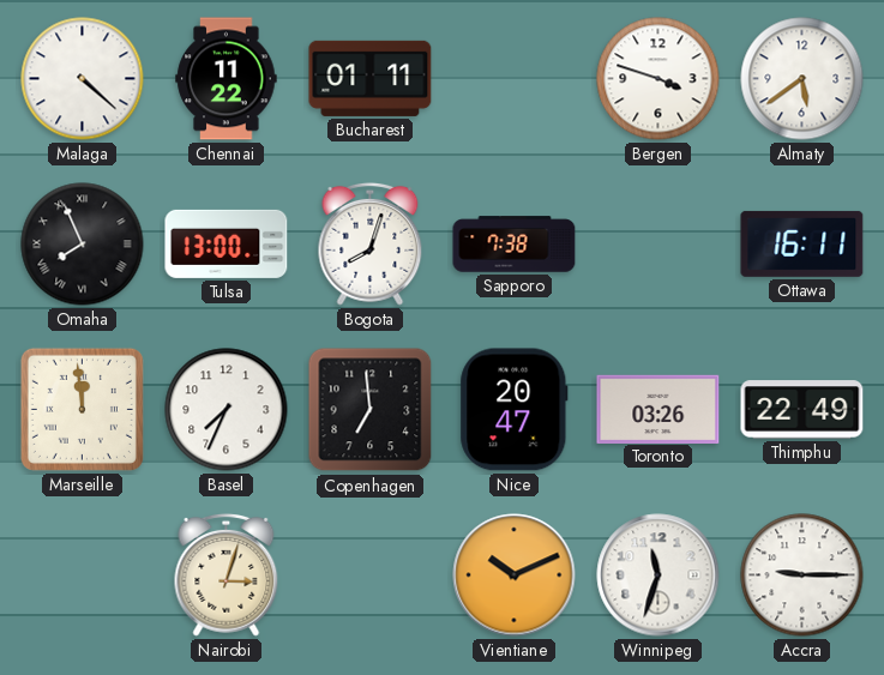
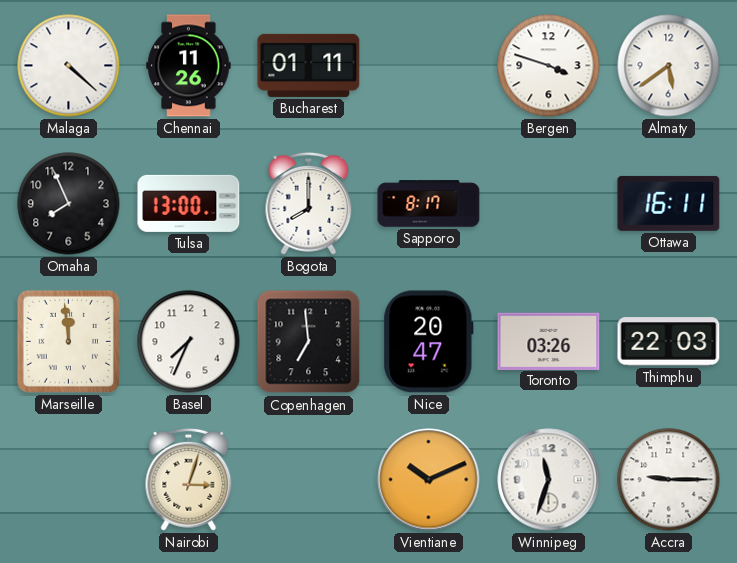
Chennai: 11:22 -> 11:26 (189, 66)
Omaha numerals: Roman -> Arabic (69, 204)
Bogota: 8:03 -> 8:00 (309, 203)
Sapporo: 7:38 -> 8:17 (429, 204)
Thimphu: 22:49 -> 22:03 (669, 342)
